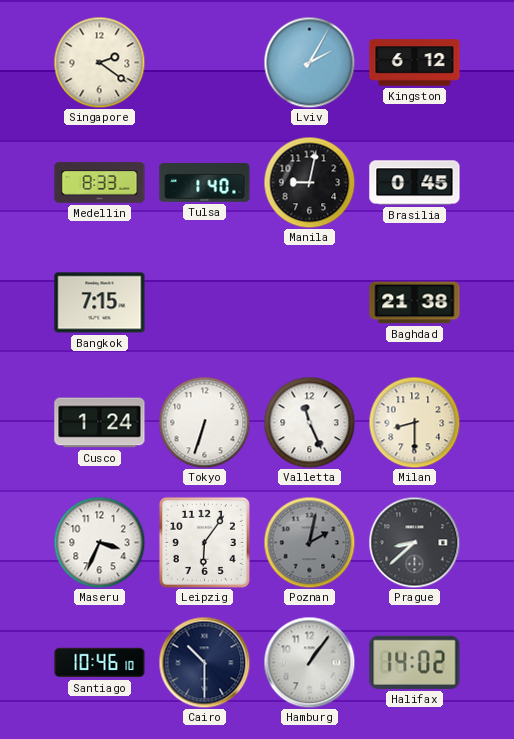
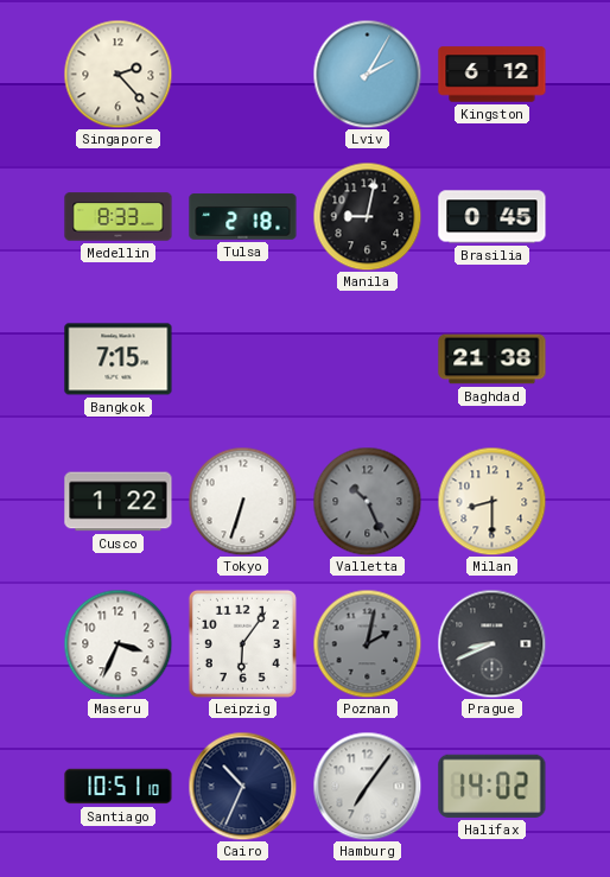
Singapore: 2:21 -> 2:23 (117, 74)
Tulsa: 1:40 -> 2:18 (243, 217)
Cusco: 1:24 -> 1:22 (119, 502)
Valletta: 11:26 -> 10:26 (367, 501)
Valletta dial: white -> grey (367, 501)
Prague: 8:38 -> 8:41 (491, 643)
Santiago: 10:46 -> 10:51 (119, 787)
Cairo: 10:30 -> 10:34 (242, 786)
Hamburg: 1:06 -> 7:06 (367, 786)
